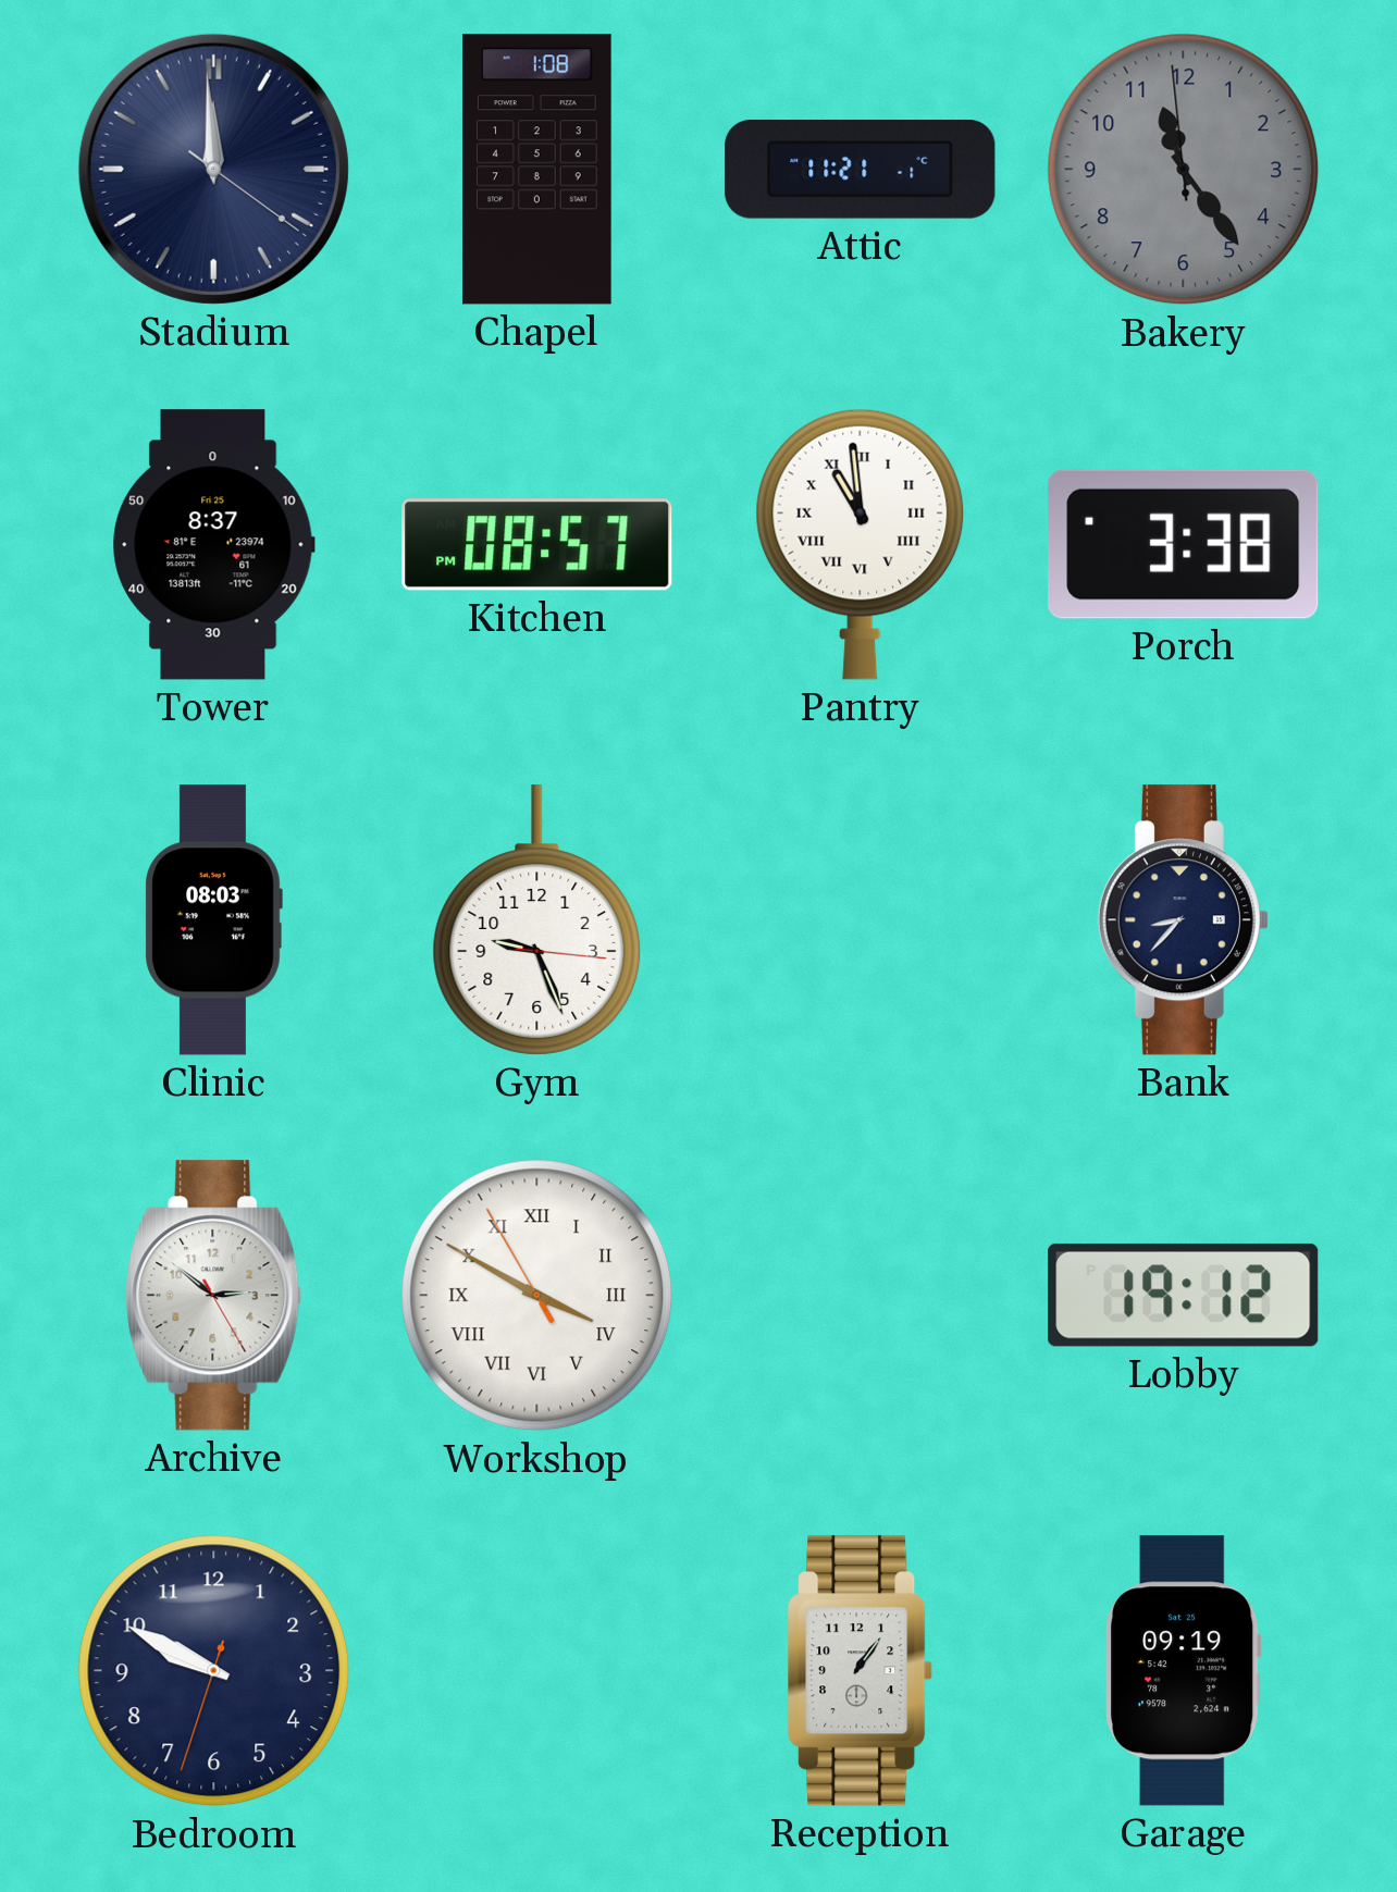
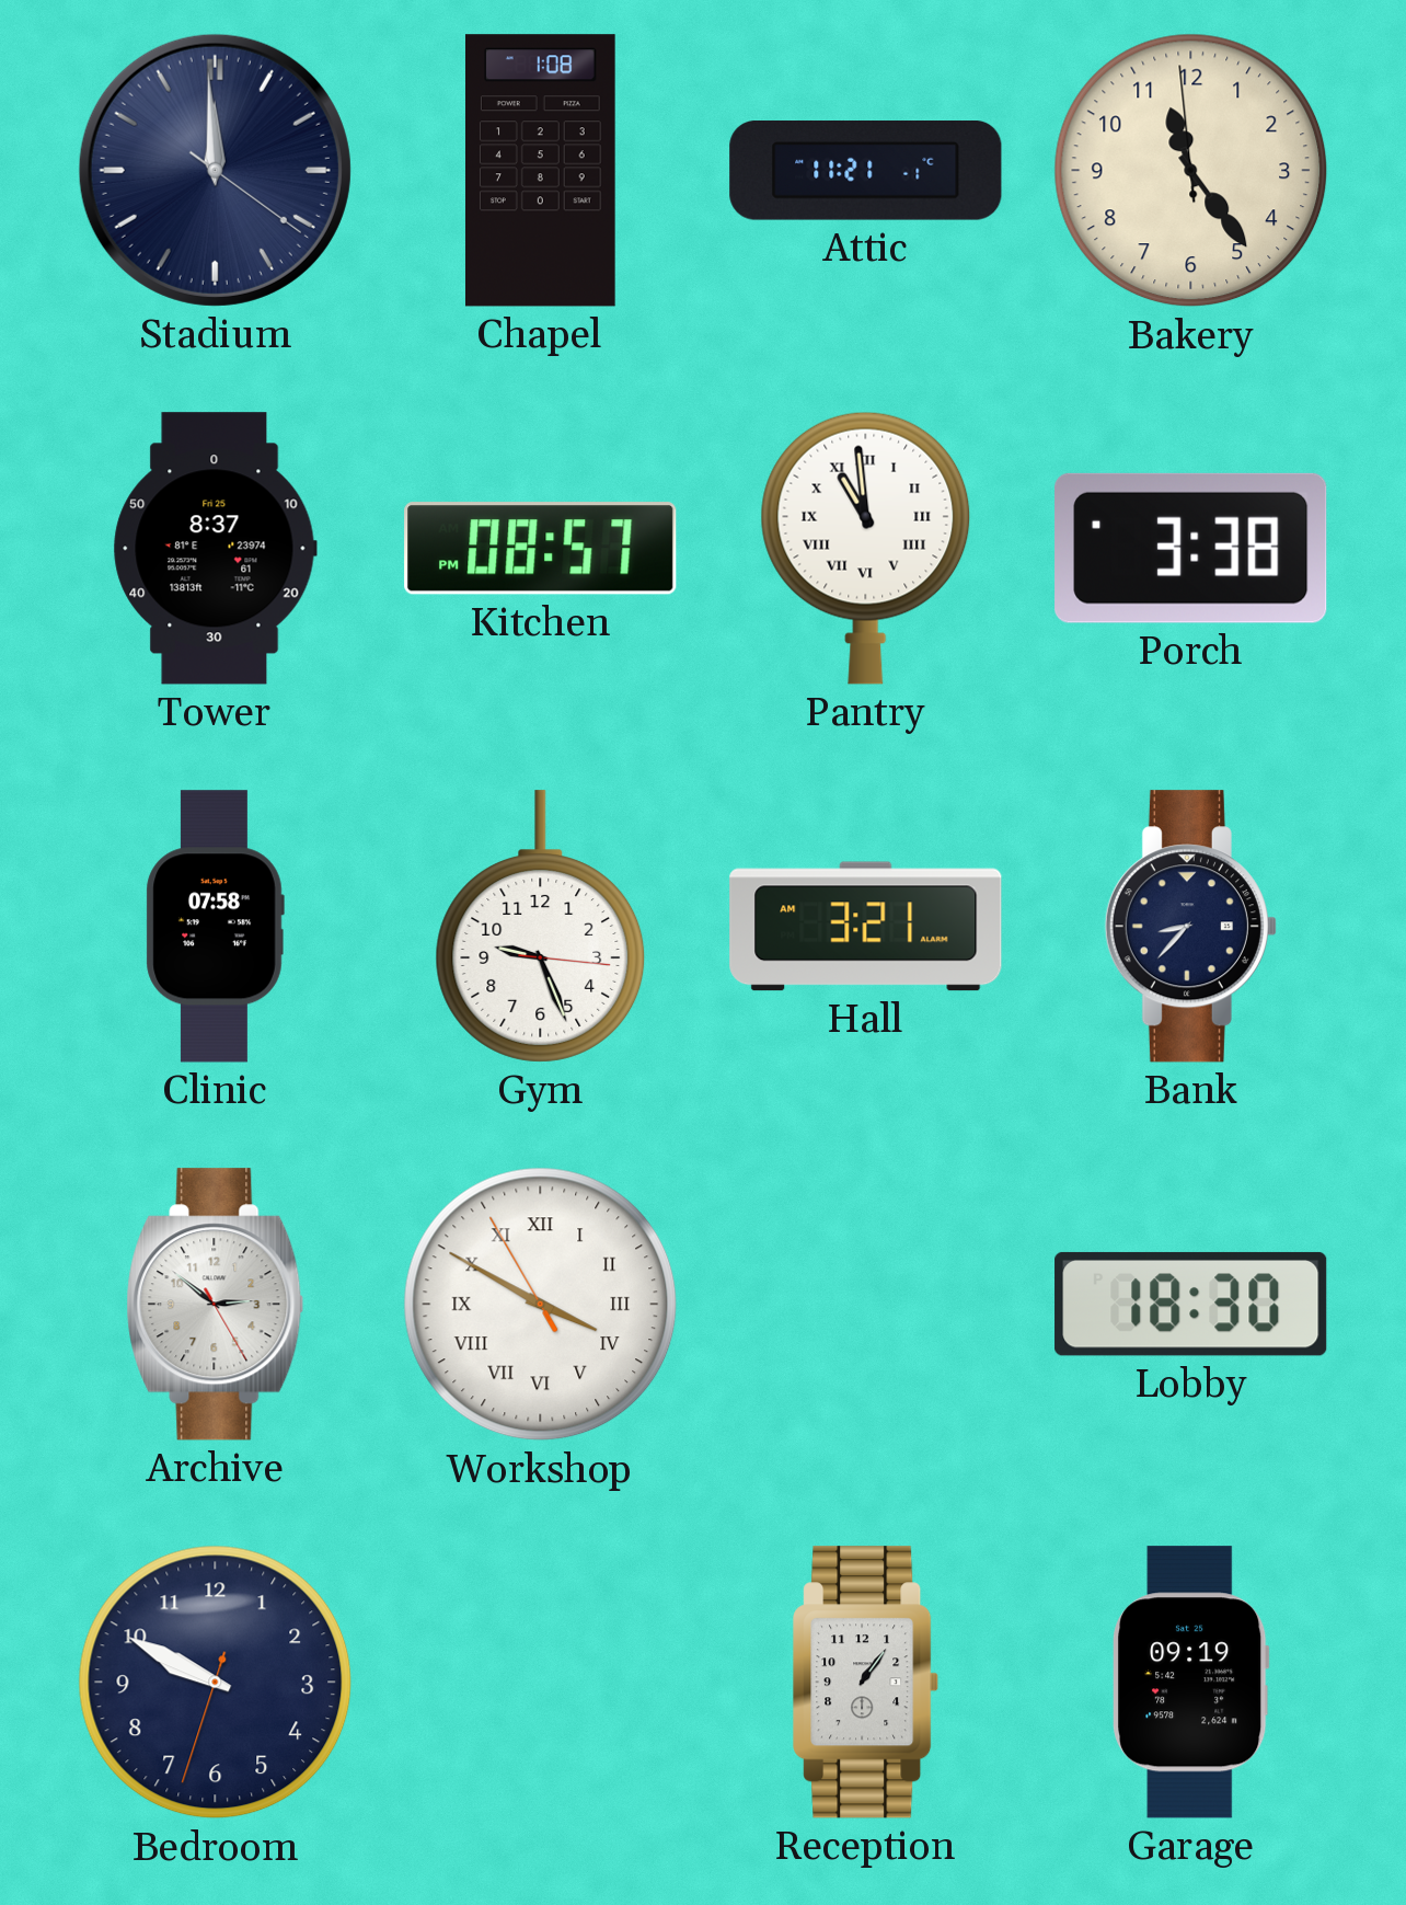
Bakery dial: grey -> cream (1191, 171)
Clinic: 08:03 -> 07:58 (215, 927)
Hall: none -> 3:21 (866, 927)
Lobby: 19:12 -> 18:30 (1191, 1304)
